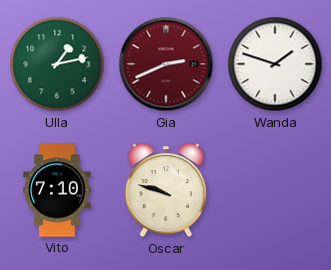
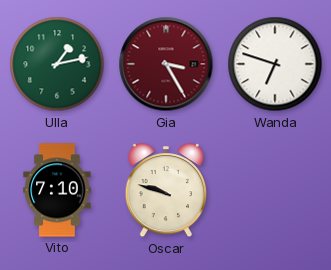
Gia: 2:41 -> 3:25 (166, 64)
Wanda: 1:48 -> 6:48 (275, 64)
